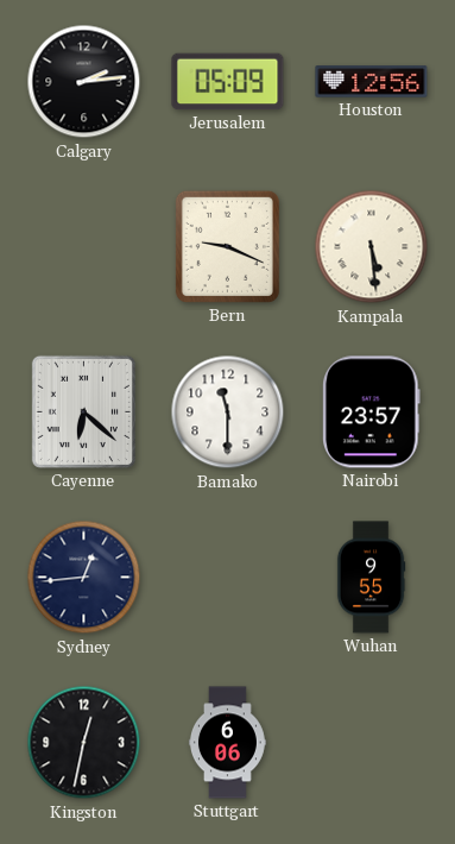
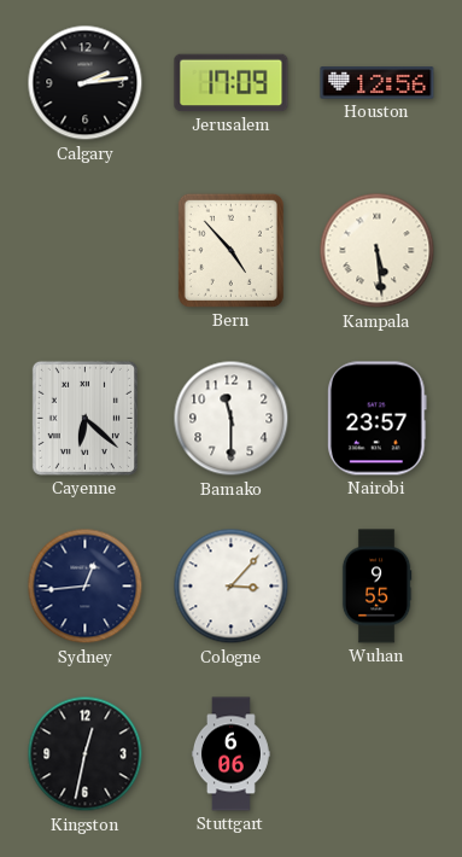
Jerusalem: 05:09 -> 17:09 (232, 83)
Bern: 9:19 -> 4:53 (230, 250)
Cologne: none -> 3:07 (232, 587)
